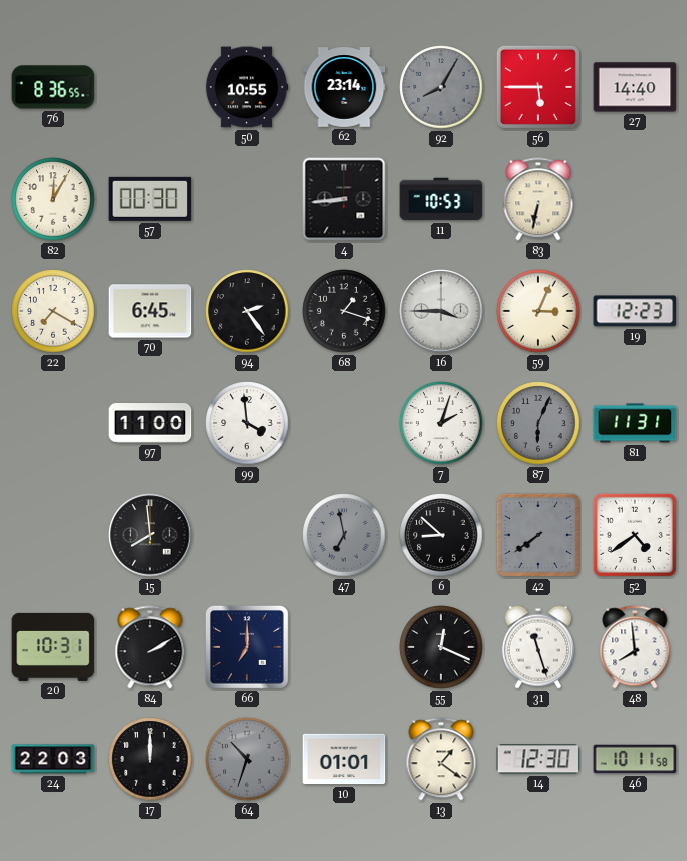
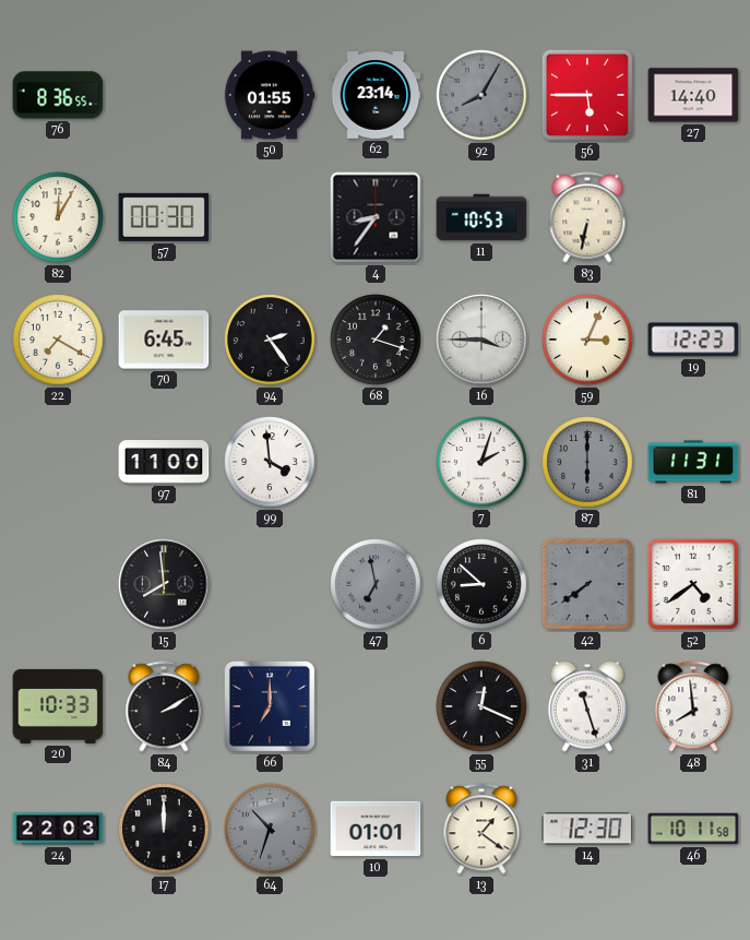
50: 10:55 -> 01:55 (270, 95)
4: 8:44 -> 8:36 (376, 217)
87: 6:04 -> 6:00 (587, 462)
20: 10:31 -> 10:33 (58, 706)
